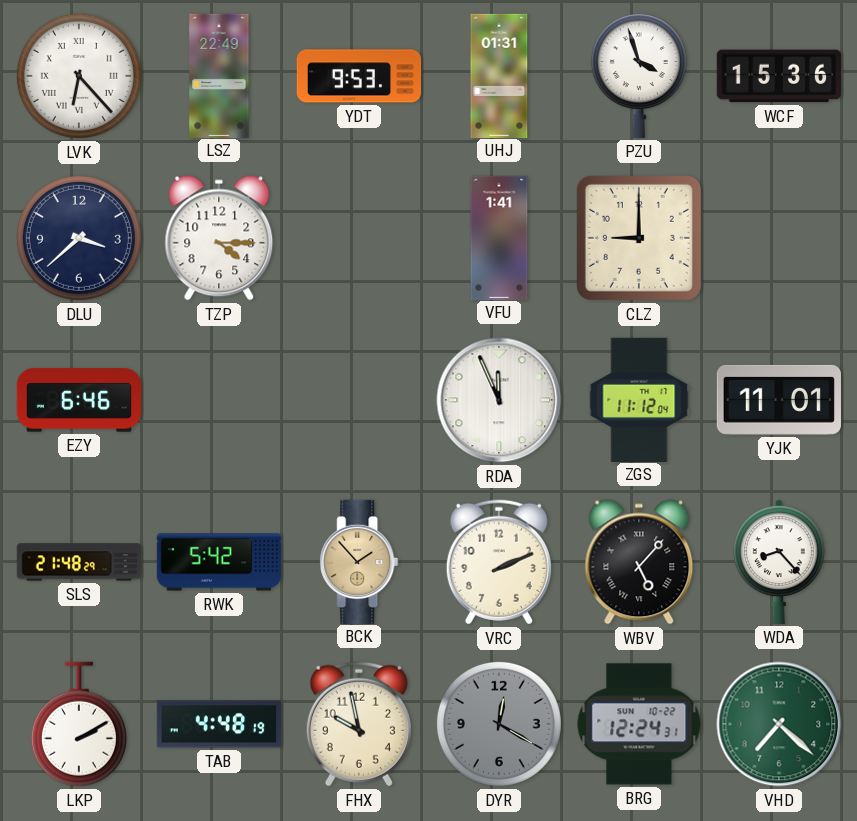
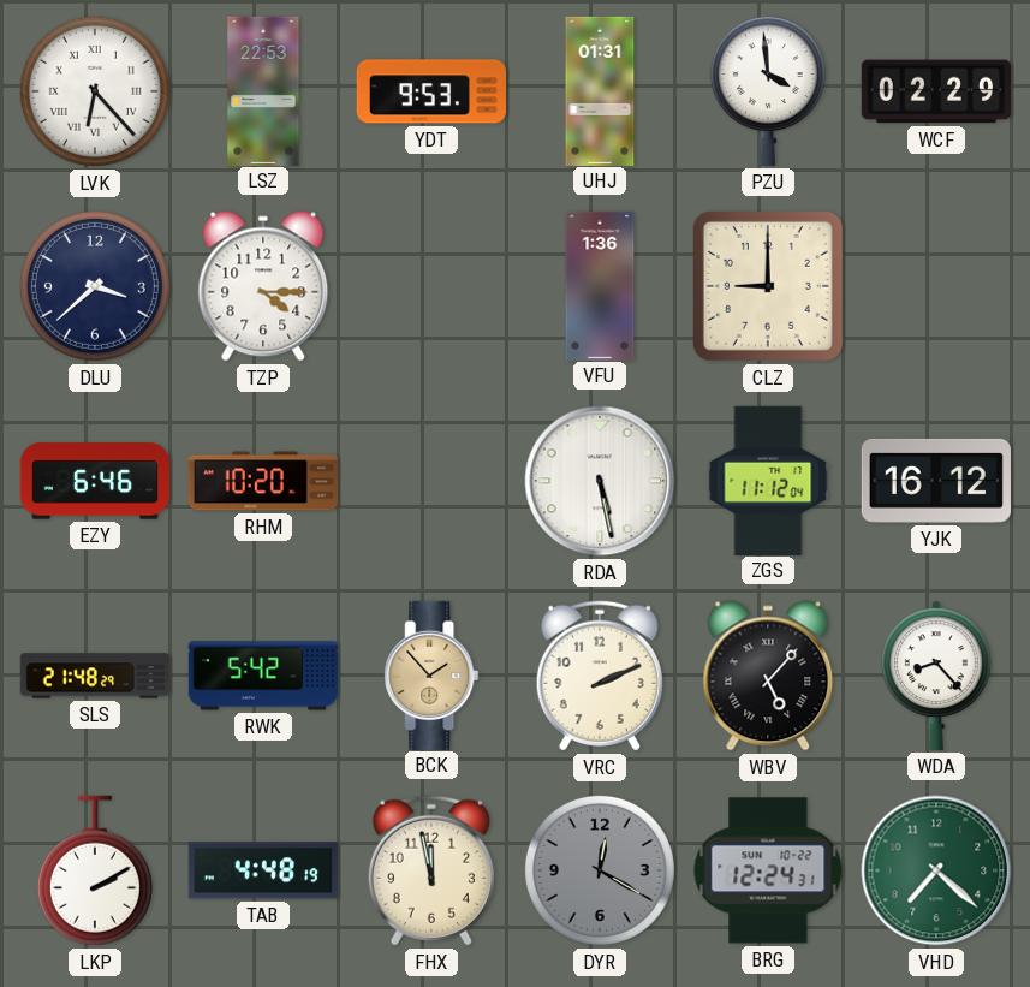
LSZ: 22:49 -> 22:53 (263, 90)
PZU: 3:57 -> 3:59 (768, 91)
WCF: 15:36 -> 02:29 (935, 91)
VFU: 1:41 -> 1:36 (600, 285)
RHM: none -> 10:20 (262, 481)
RDA: 11:56 -> 5:28 (600, 481)
YJK: 11:01 -> 16:12 (936, 481)
FHX: 9:58 -> 11:58 (431, 870)
